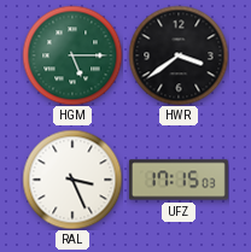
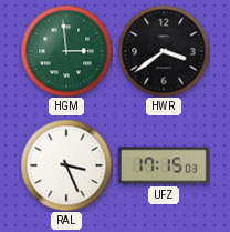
HGM: 5:15 -> 2:59 (66, 51)
